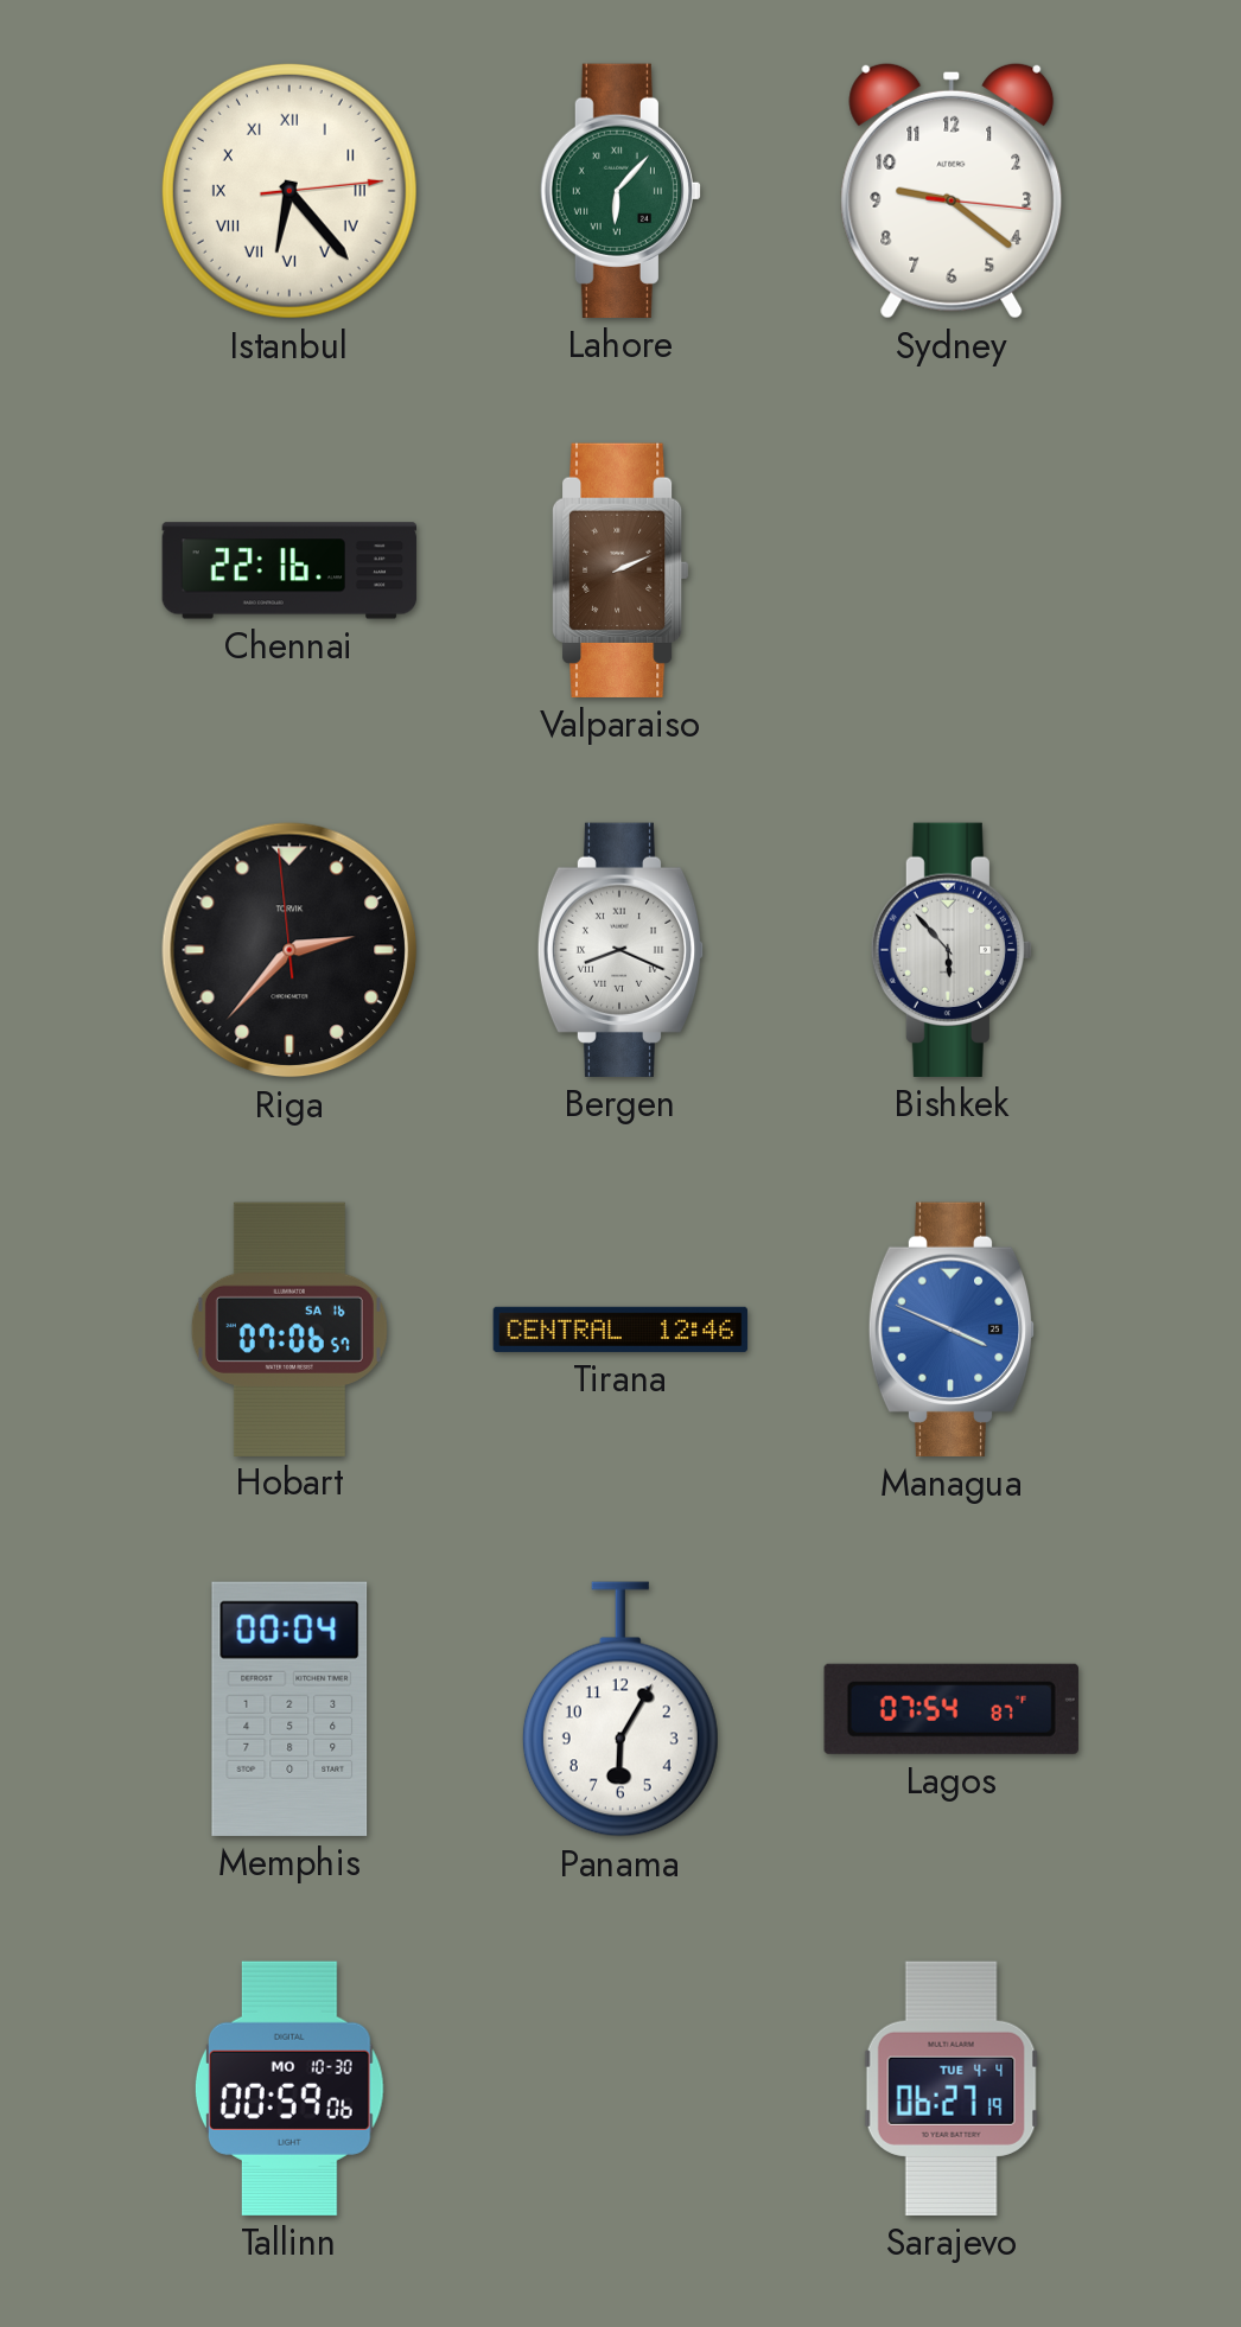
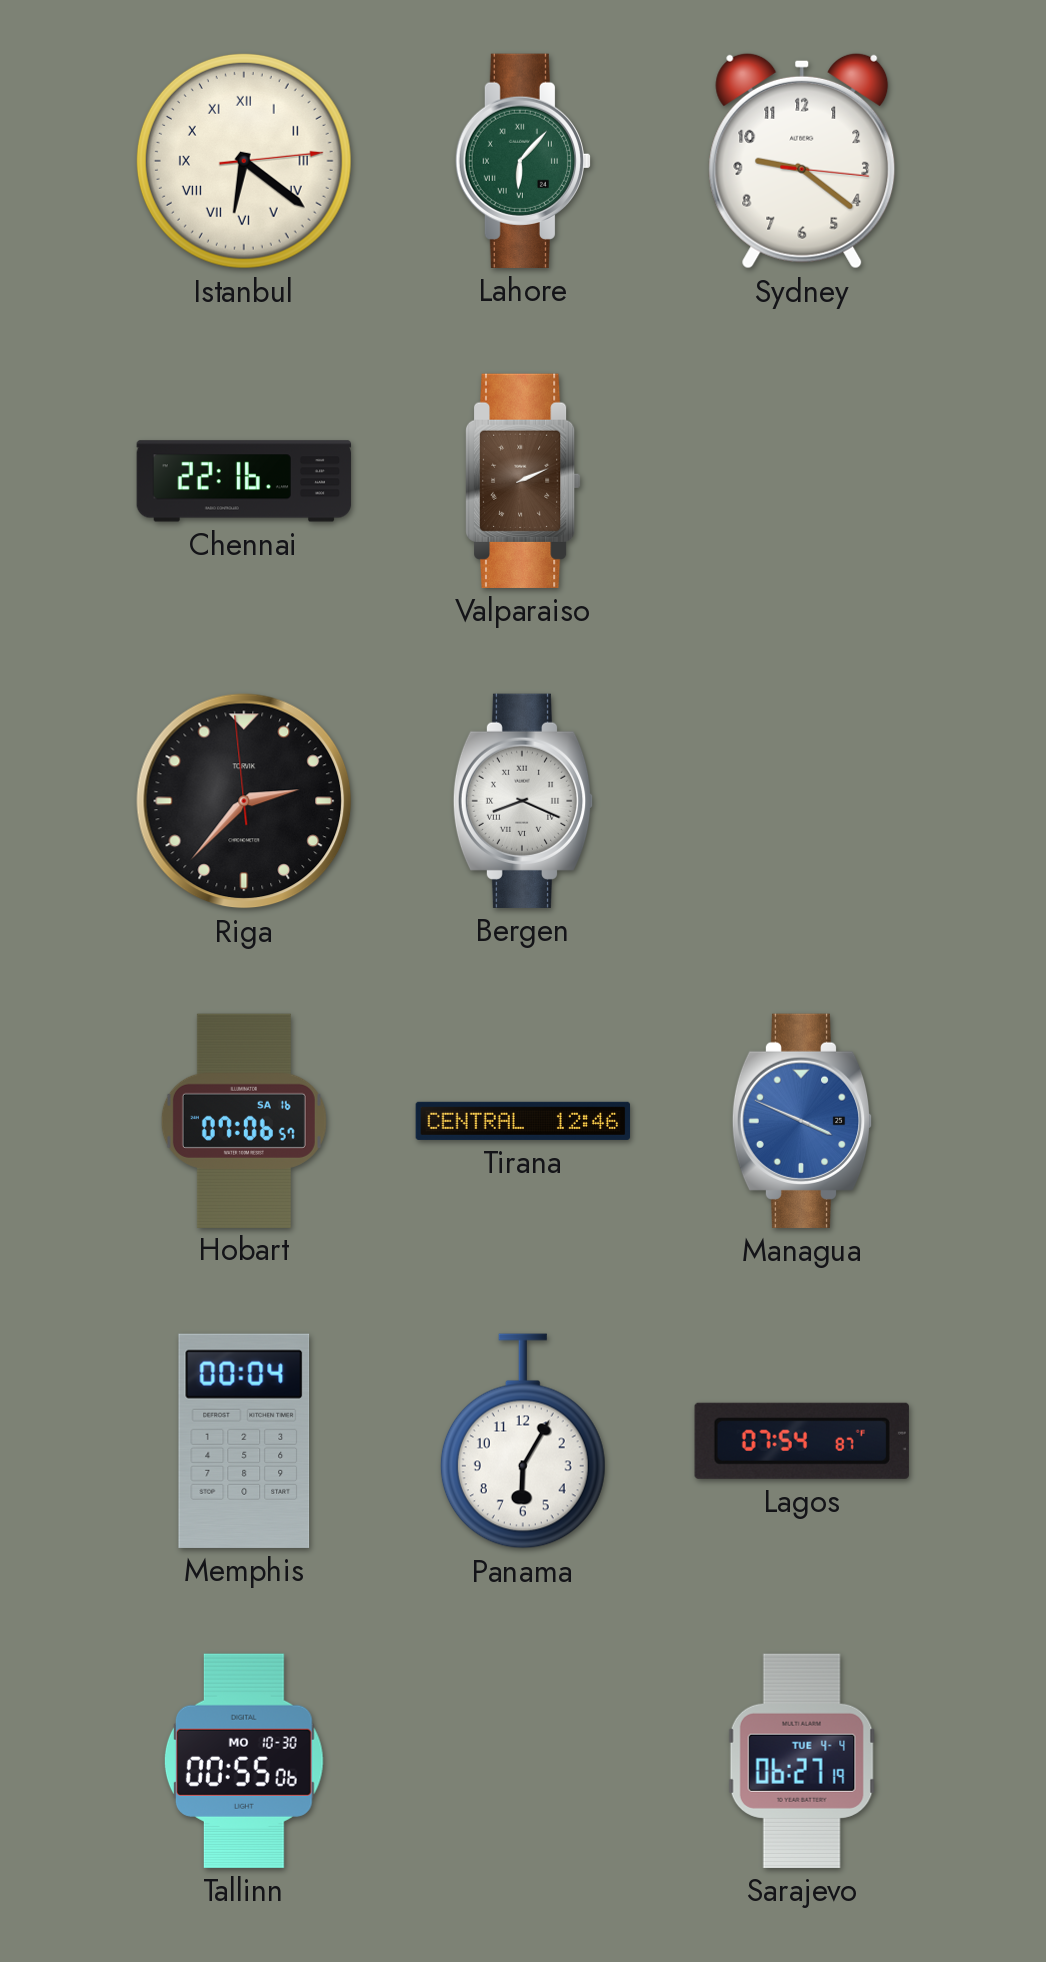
Istanbul: 6:23 -> 6:21 (244, 161)
Bishkek: 5:53 -> none (952, 950)
Tallinn: 00:59 -> 00:55 (244, 1761)
